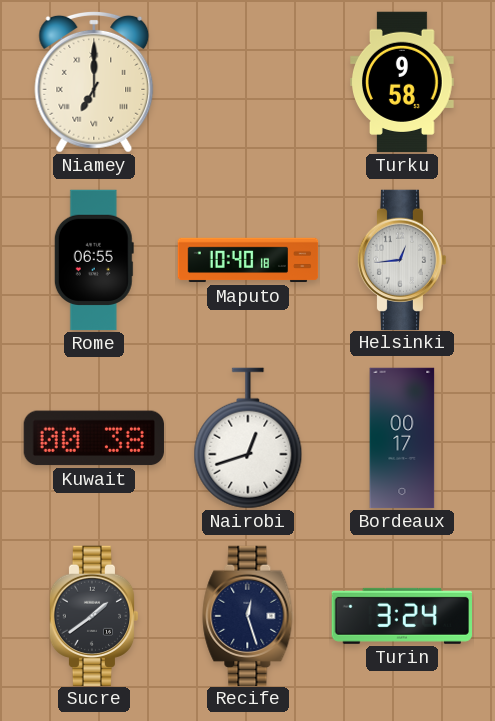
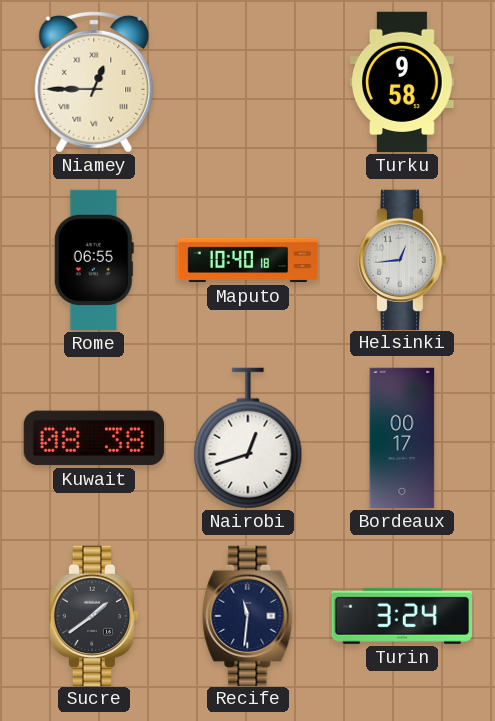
Niamey: 7:00 -> 12:45 (94, 82)
Kuwait: 00:38 -> 08:38 (94, 438)
Recife: 12:27 -> 11:31 (248, 615)
